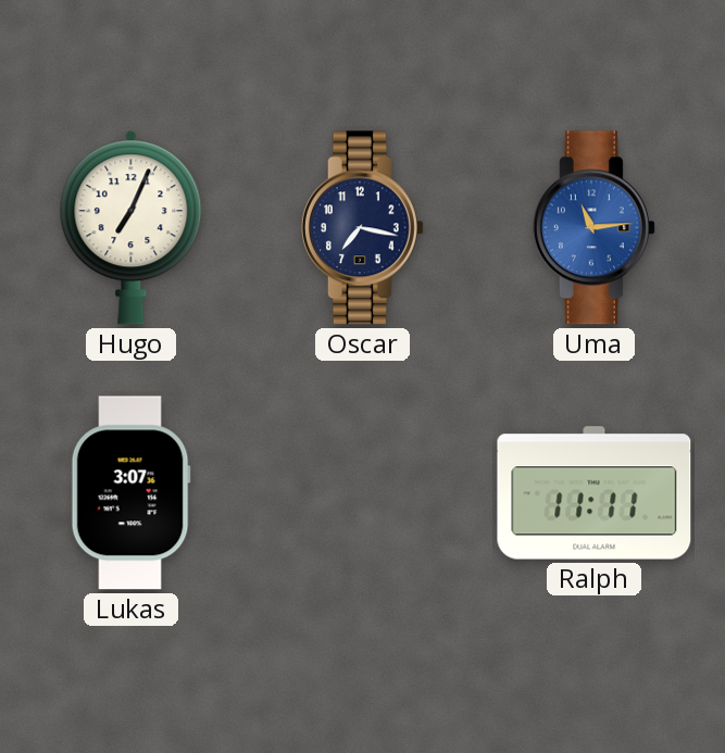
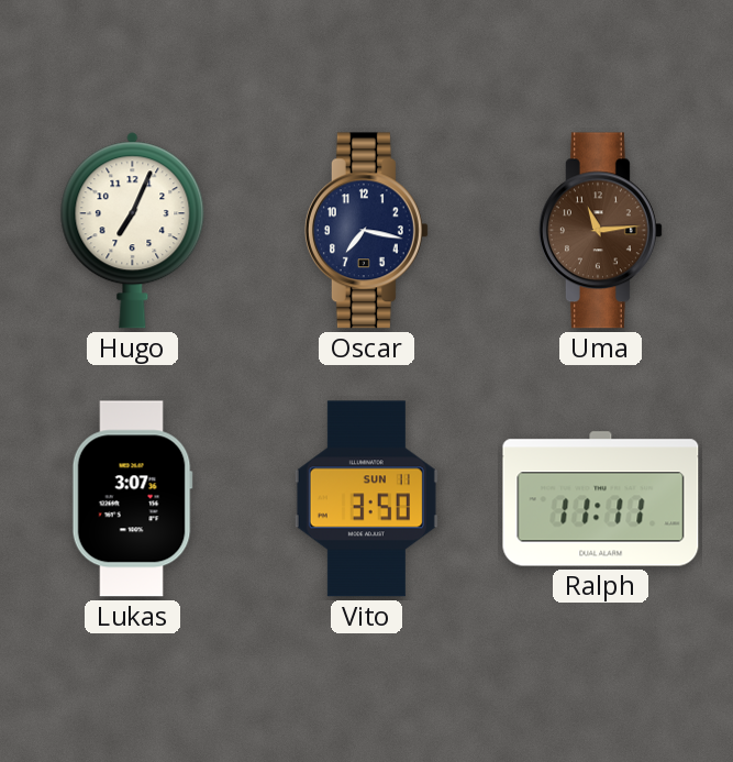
Uma dial: blue -> brown (600, 231)
Vito: none -> 3:50 (366, 499)
